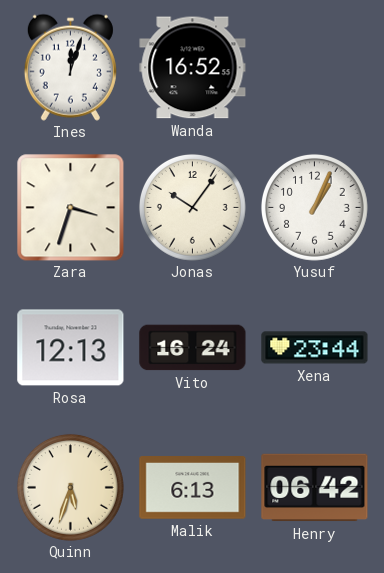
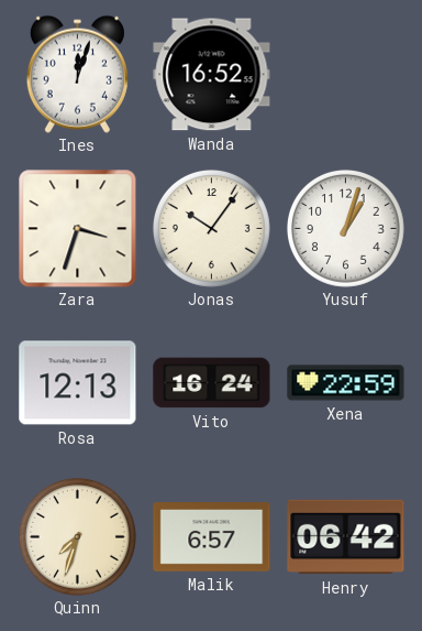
Yusuf: 1:04 -> 1:03 (346, 229)
Xena: 23:44 -> 22:59 (346, 383)
Quinn: 5:33 -> 7:33 (78, 537)
Malik: 6:13 -> 6:57 (212, 537)
